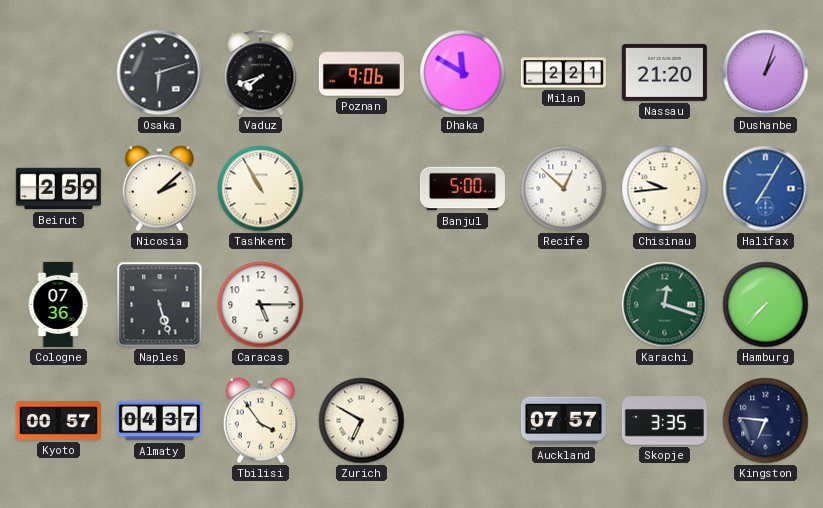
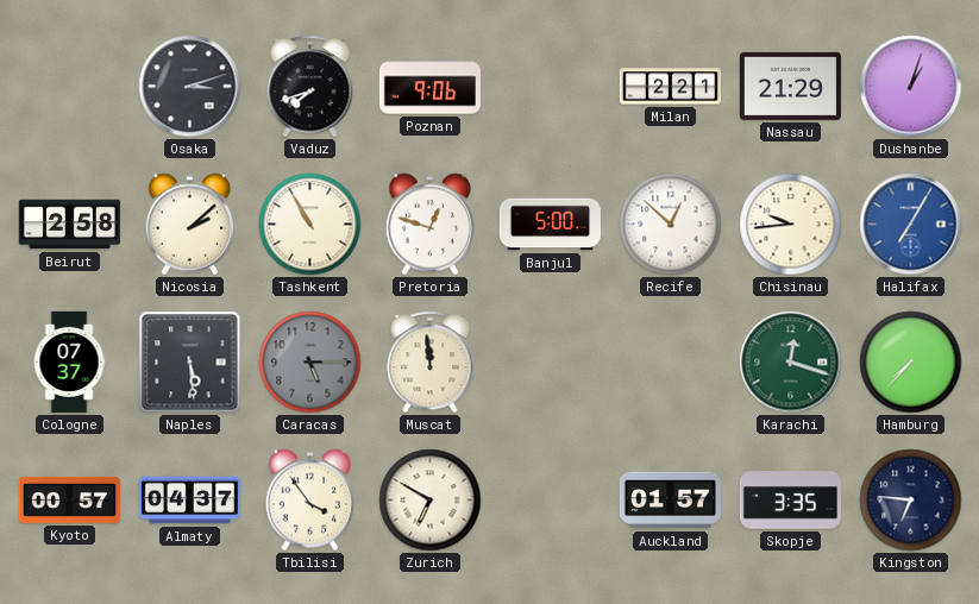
Osaka: 6:12 -> 3:12 (190, 87)
Dhaka: 11:50 -> none (463, 73)
Nassau: 21:20 -> 21:29 (790, 86)
Beirut: 2:59 -> 2:58 (69, 225)
Pretoria: none -> 12:48 (431, 225)
Cologne: 07:36 -> 07:37 (69, 361)
Naples: 5:27 -> 5:29 (190, 363)
Caracas dial: white -> grey (310, 363)
Muscat: none -> 11:59 (431, 363)
Auckland: 07:57 -> 01:57 (670, 501)
